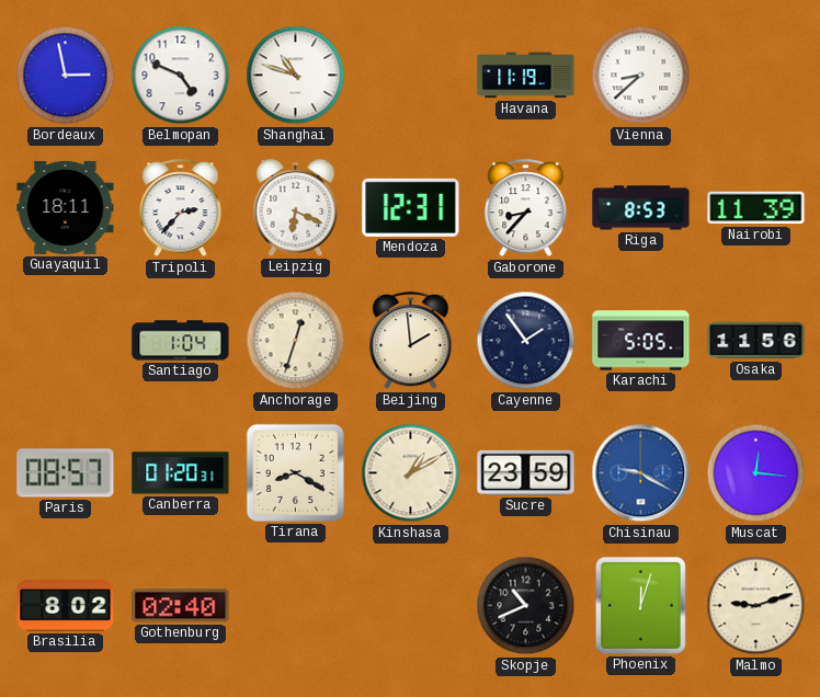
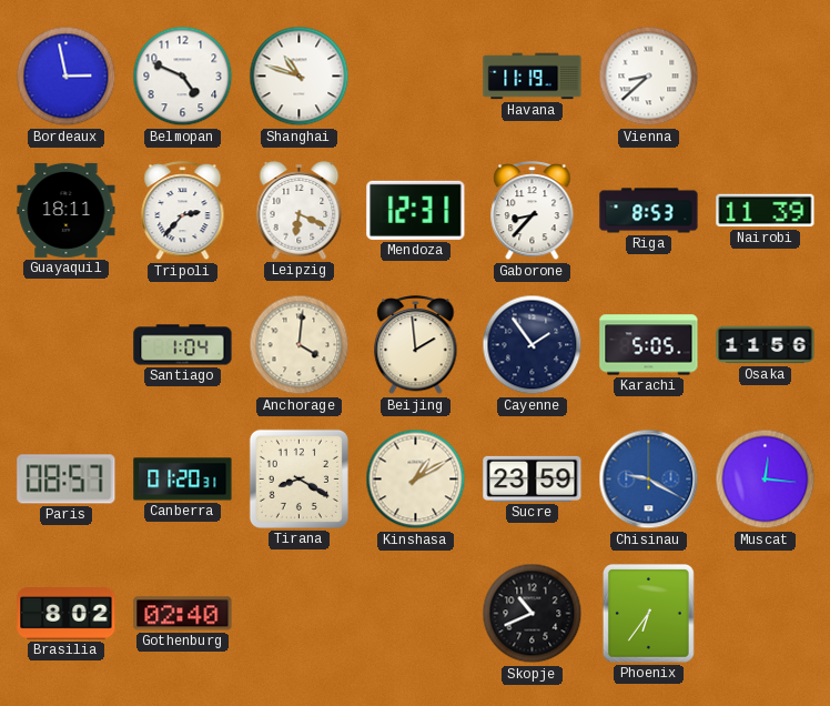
Anchorage: 12:33 -> 4:01 (300, 345)
Phoenix: 12:03 -> 6:36 (648, 613)
Malmo: 9:12 -> none (756, 606)
